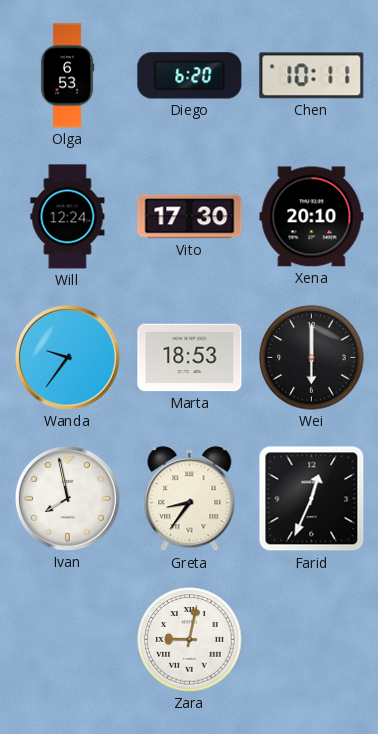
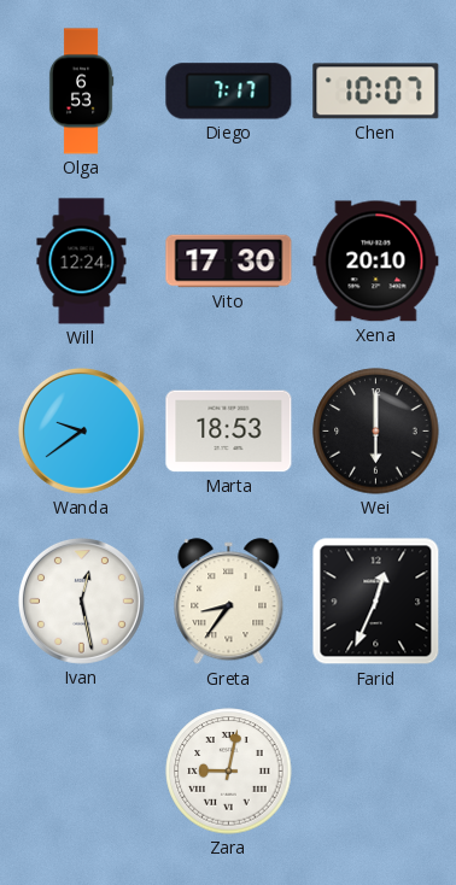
Diego: 6:20 -> 7:17 (229, 92)
Chen: 10:11 -> 10:07 (376, 92)
Wanda: 9:36 -> 9:39 (81, 430)
Ivan: 7:58 -> 12:28 (81, 600)
